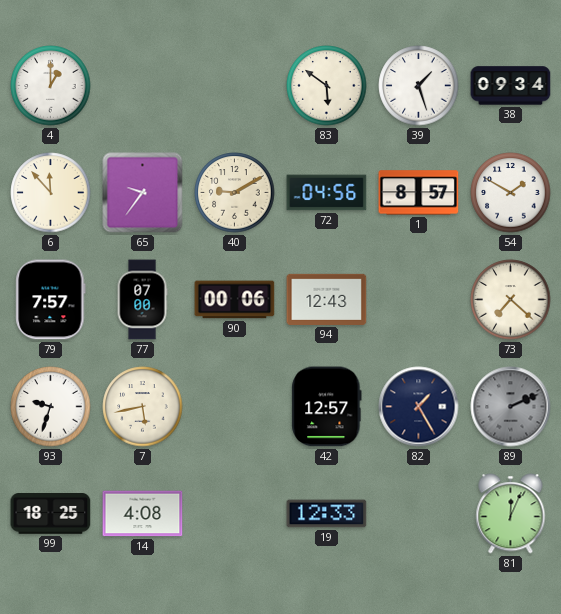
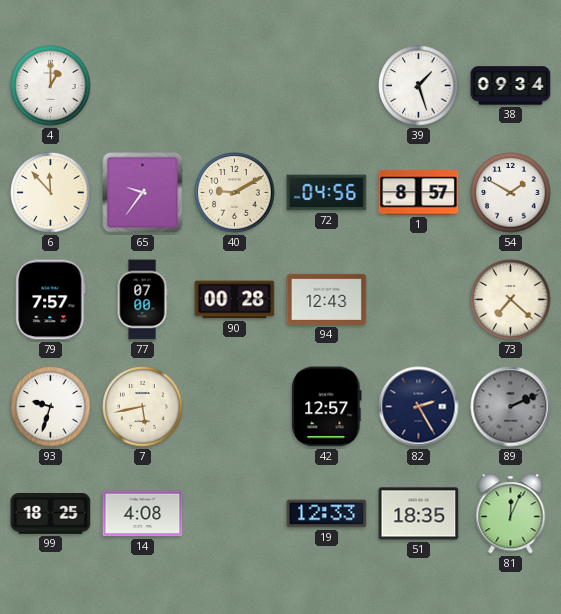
83: 5:51 -> none (327, 86)
90: 00:06 -> 00:28 (235, 300)
82: 1:25 -> 2:25 (419, 407)
51: none -> 18:35 (419, 514)
